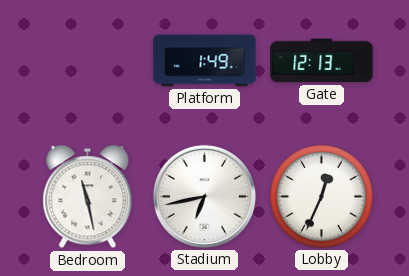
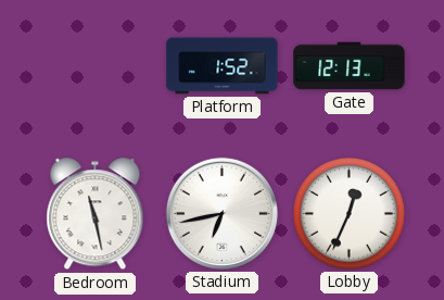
Platform: 1:49 -> 1:52 (223, 66)
